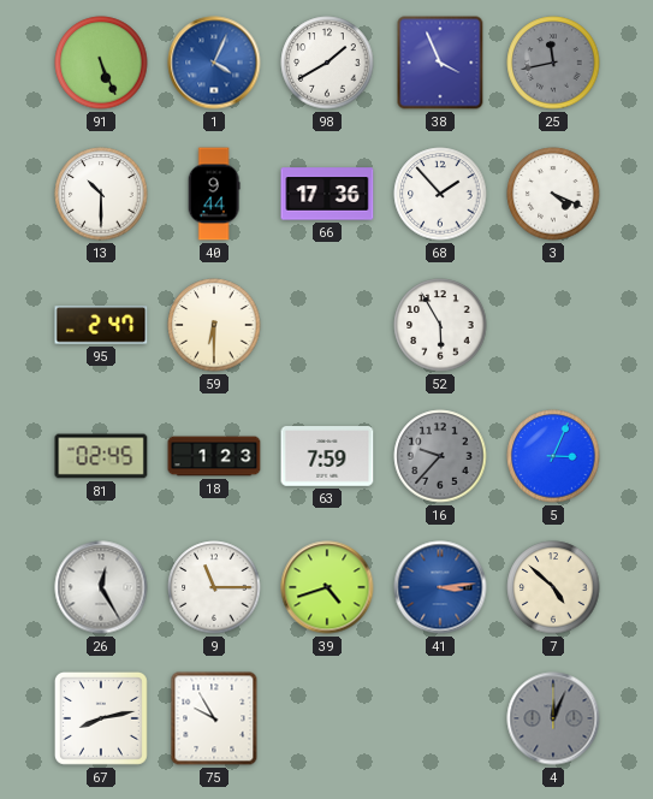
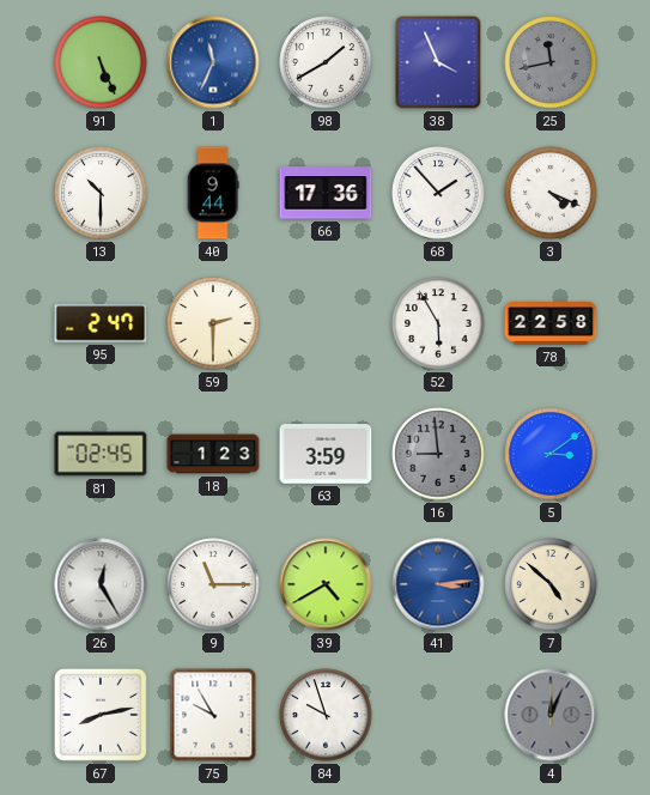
1: 4:04 -> 11:34 (213, 62)
59: 6:30 -> 2:30 (213, 323)
78: none -> 22:58 (551, 324)
63: 7:59 -> 3:59 (326, 454)
16: 9:37 -> 8:59 (438, 454)
5: 3:04 -> 3:09 (551, 454)
39: 4:42 -> 4:40 (326, 584)
84: none -> 9:57 (326, 715)
